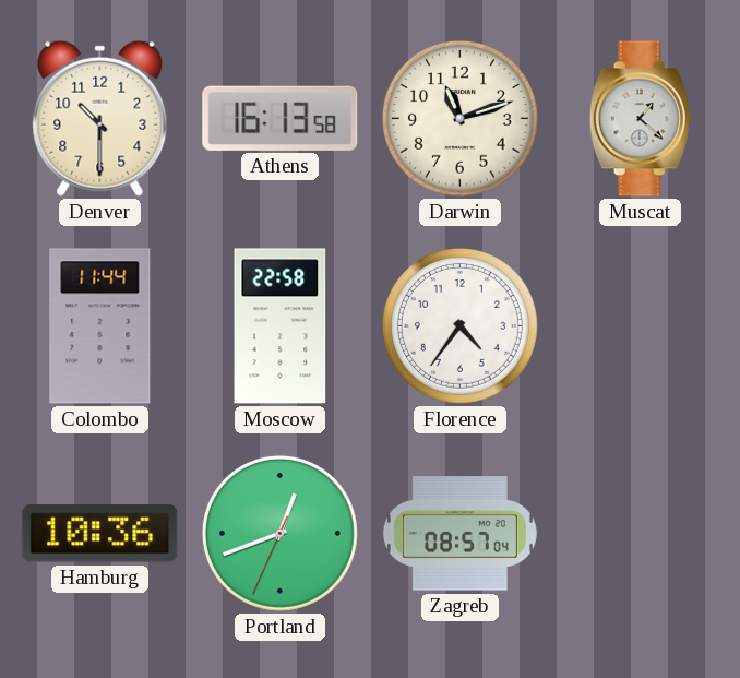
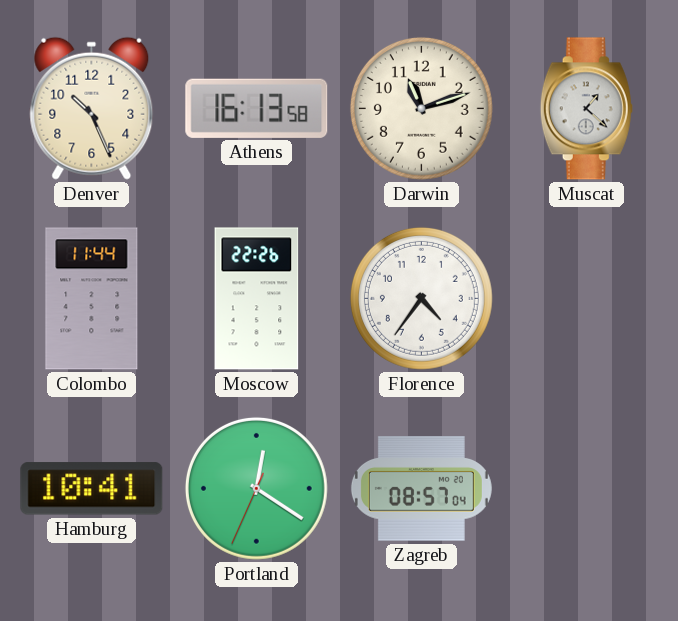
Denver: 10:30 -> 10:26 (92, 108)
Moscow: 22:58 -> 22:26 (257, 299)
Hamburg: 10:36 -> 10:41 (92, 489)
Portland: 12:41 -> 12:20 (256, 488)
